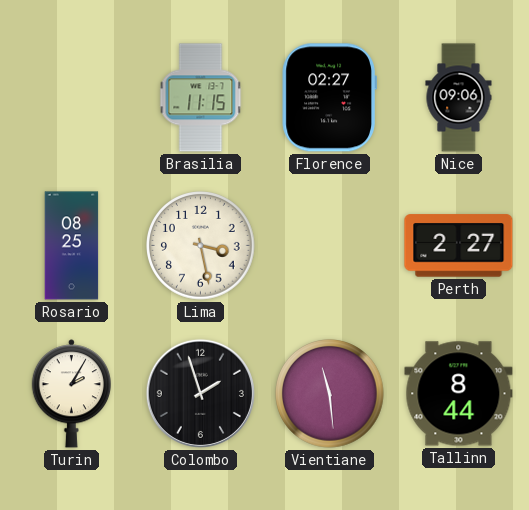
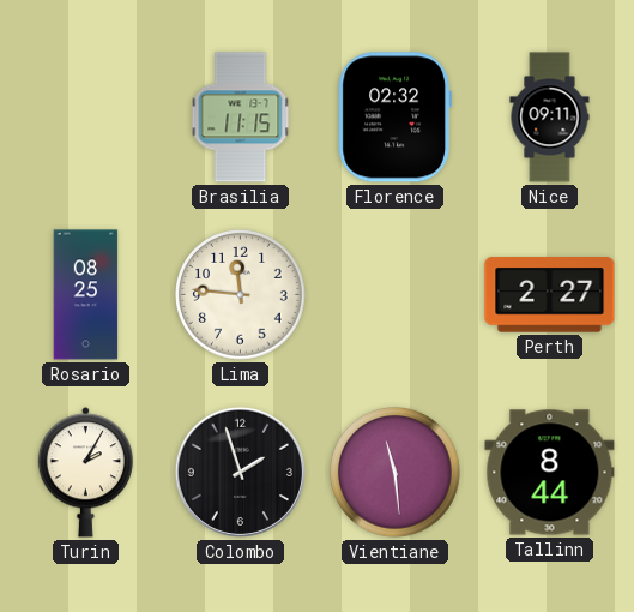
Florence: 02:27 -> 02:32 (394, 118)
Nice: 09:06 -> 09:11 (550, 118)
Lima: 3:28 -> 11:46 (241, 295)
